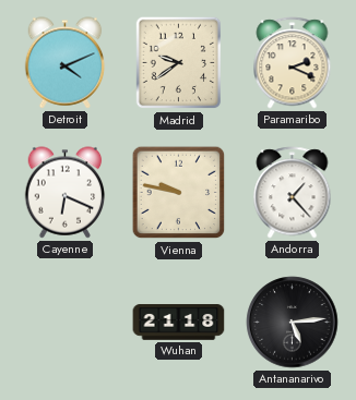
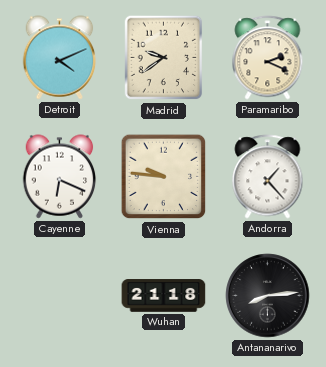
Vienna: 9:47 -> 9:46 (164, 177)
Antananarivo: 5:14 -> 8:14 (268, 296)
